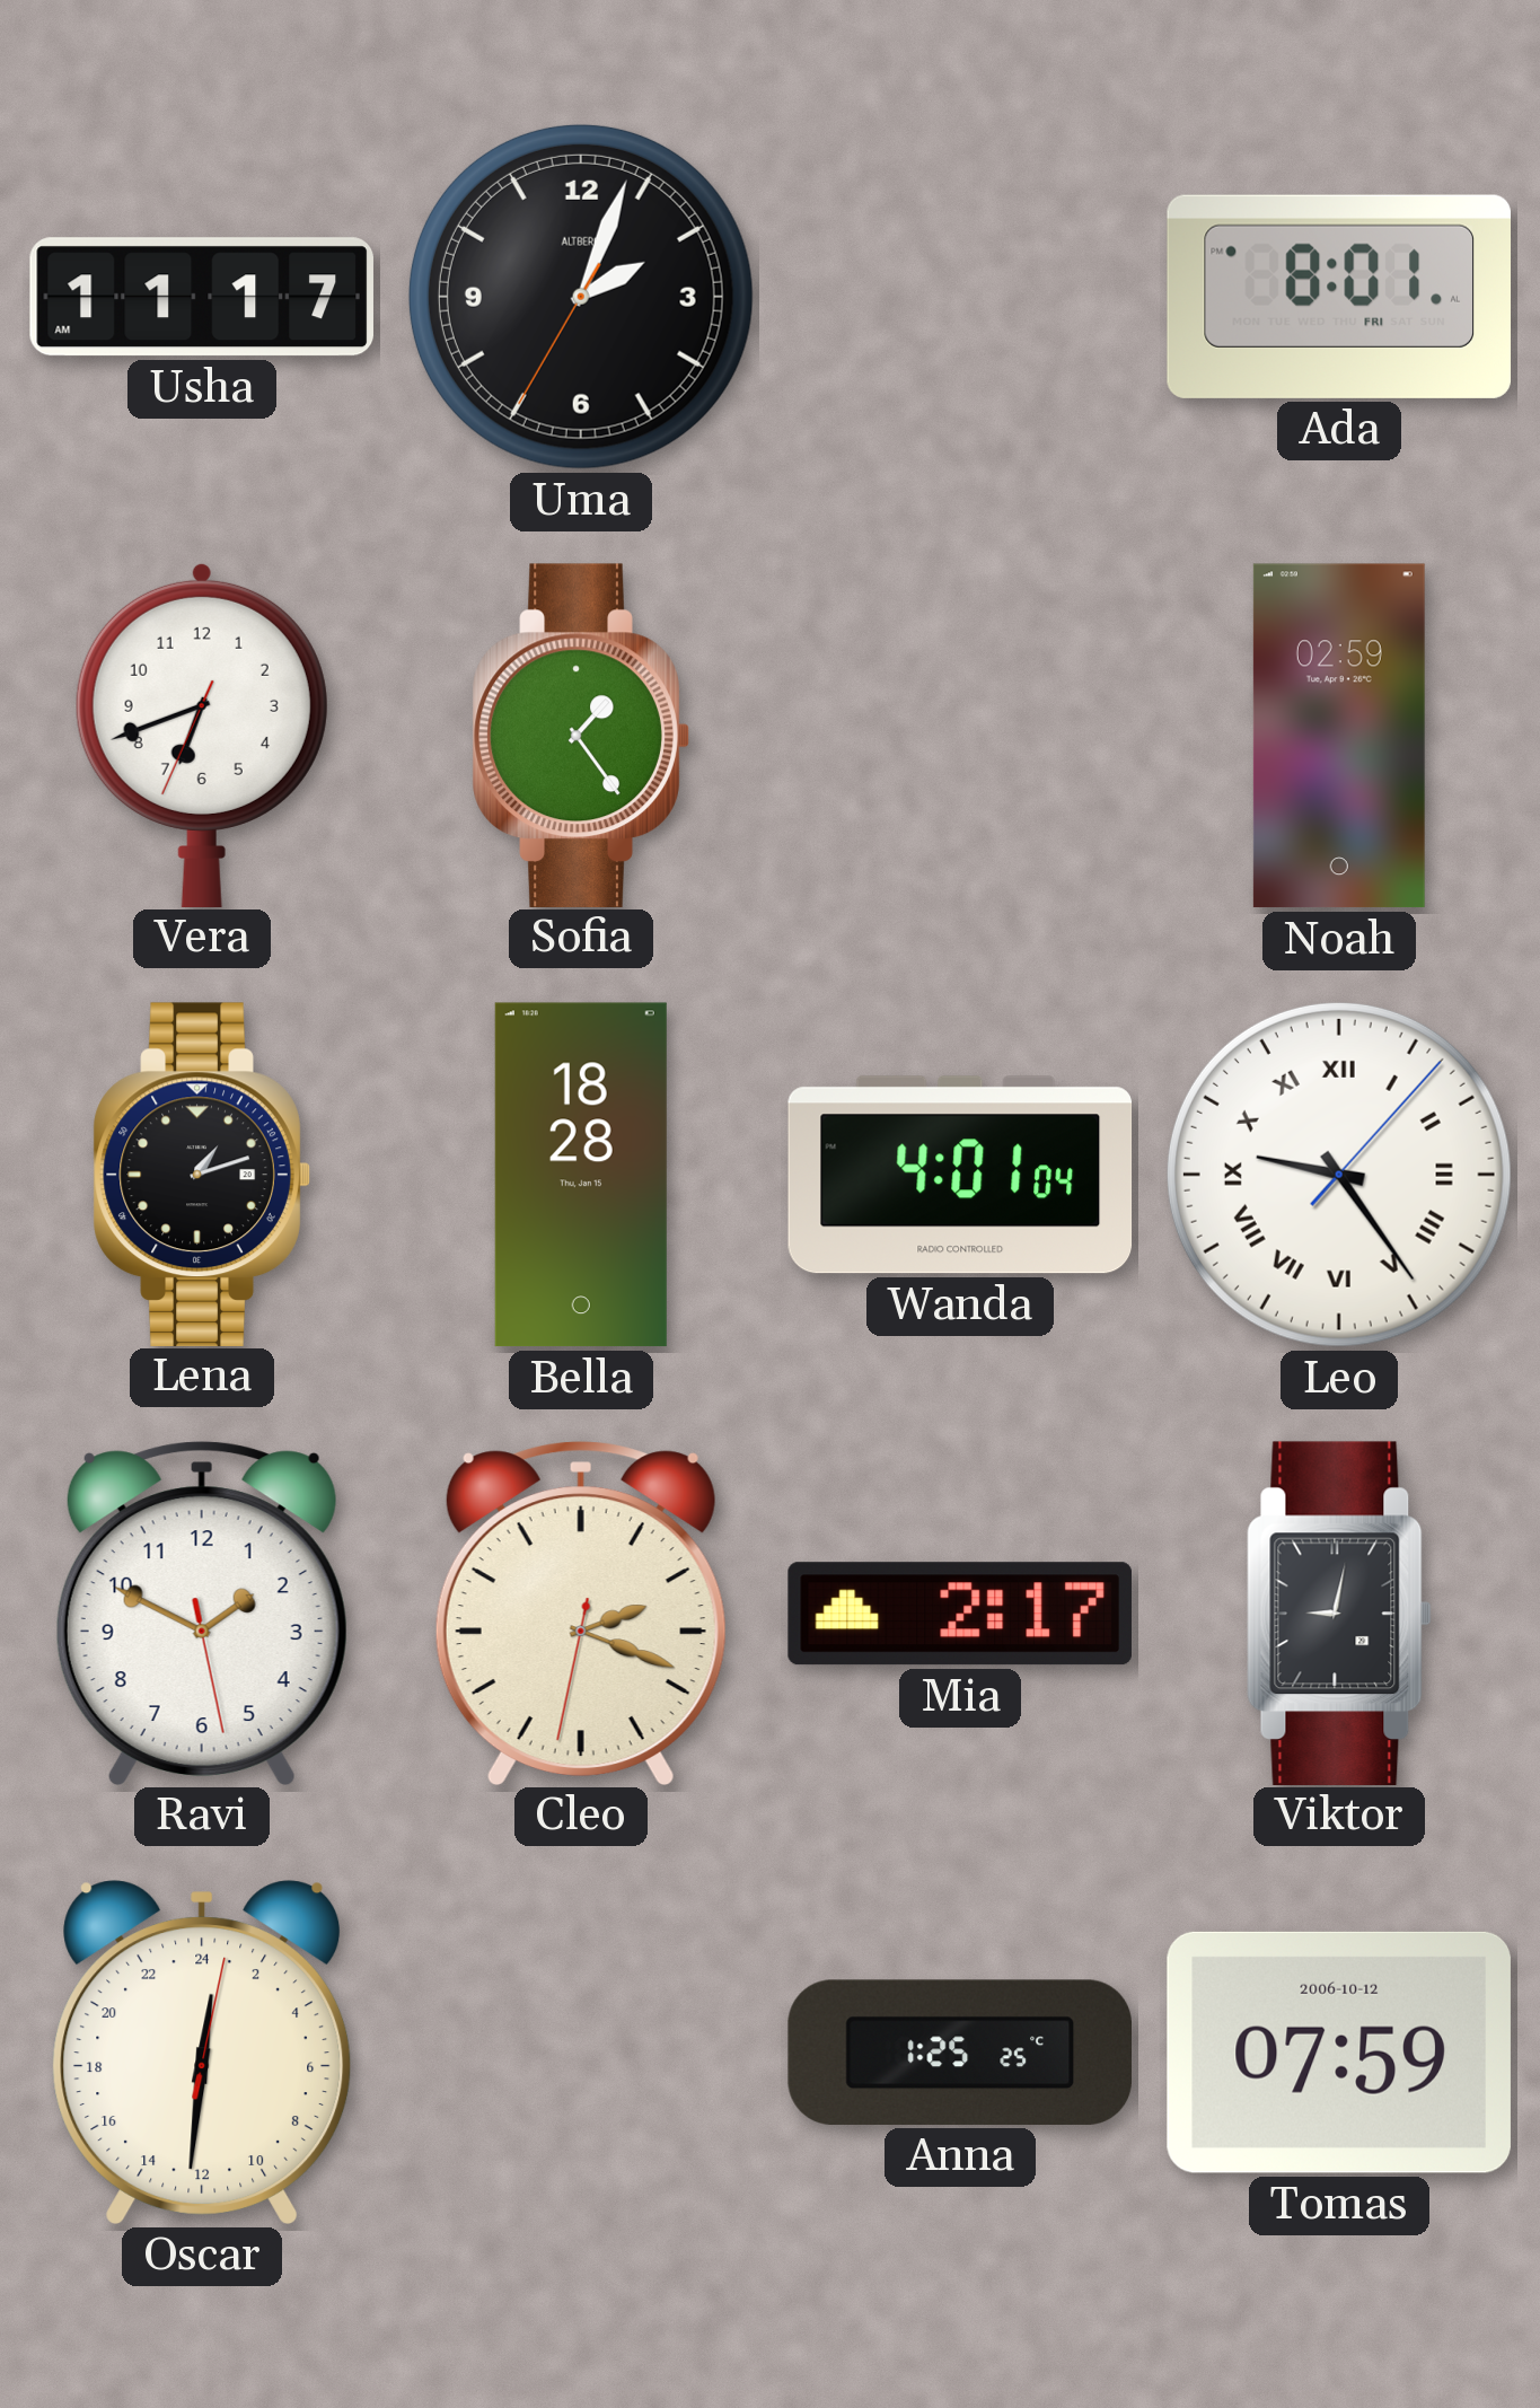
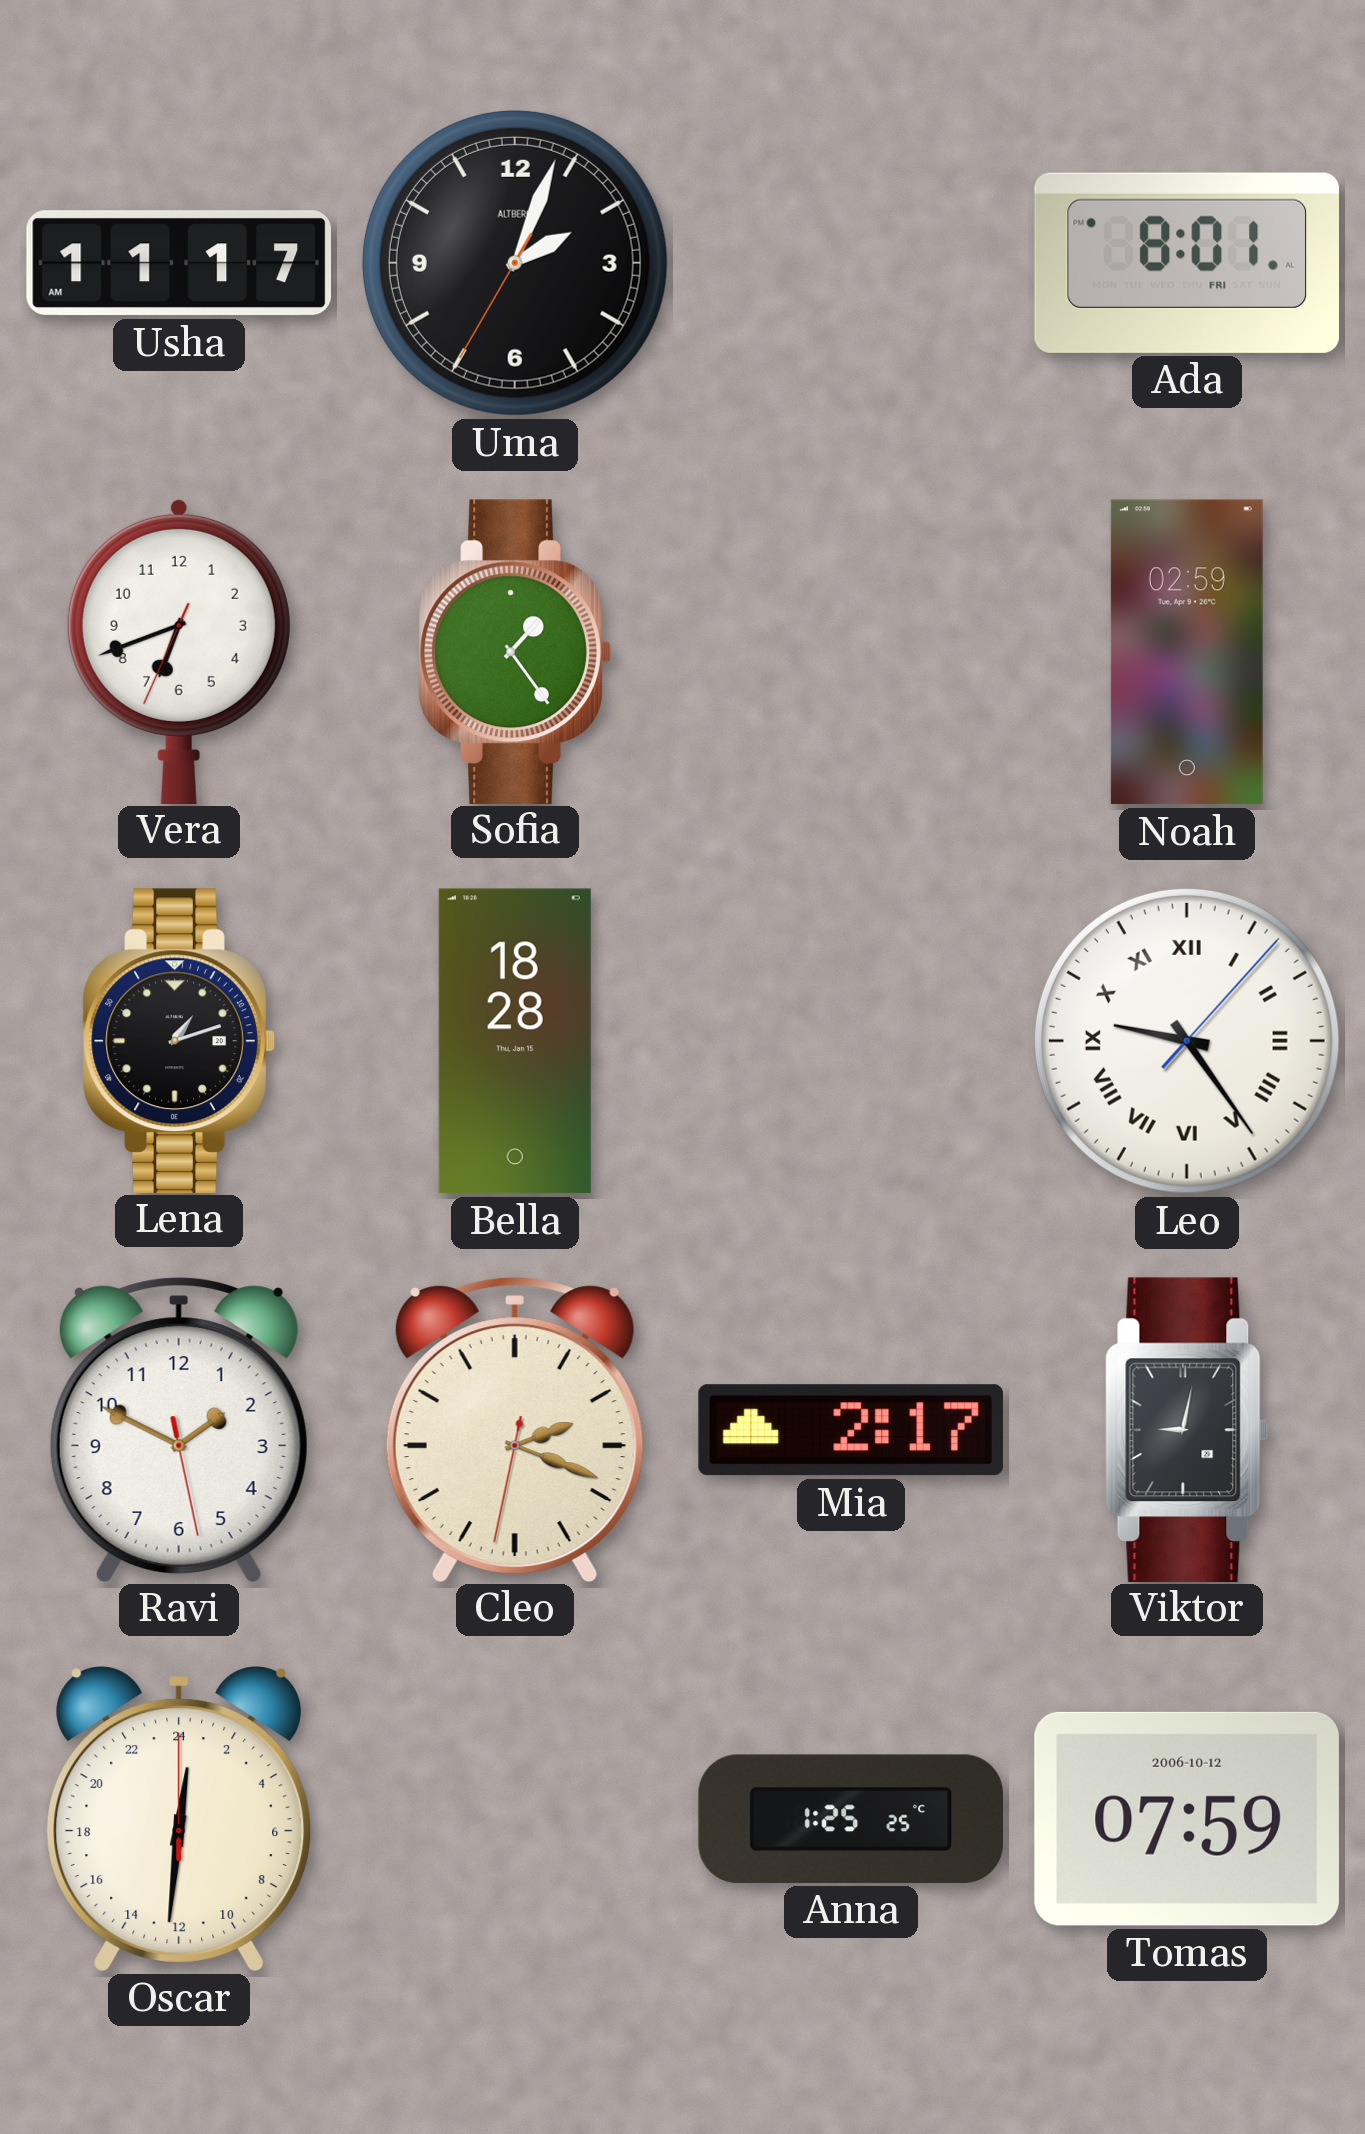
Wanda: 4:01 -> none (960, 1175)
Oscar: 0:31:02 -> 0:31:00 (179, 1819)
